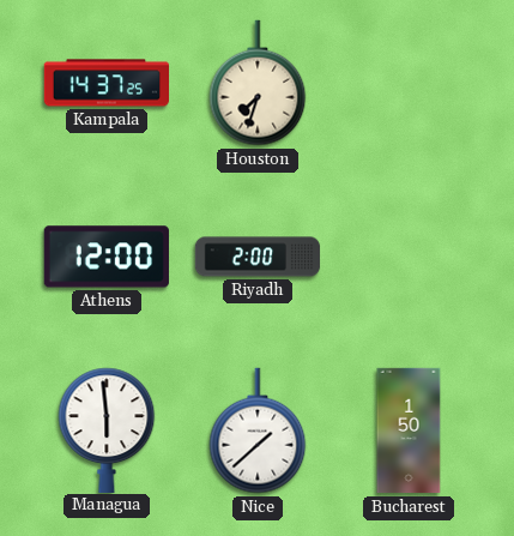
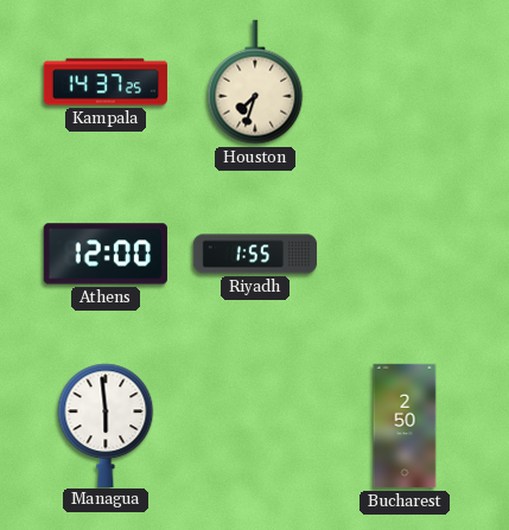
Riyadh: 2:00 -> 1:55 (255, 254)
Nice: 1:38 -> none (258, 430)
Bucharest: 1:50 -> 2:50 (405, 426)
